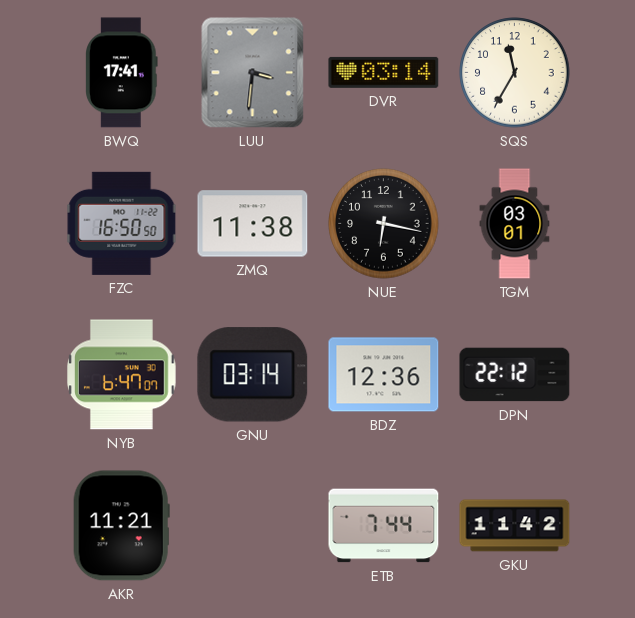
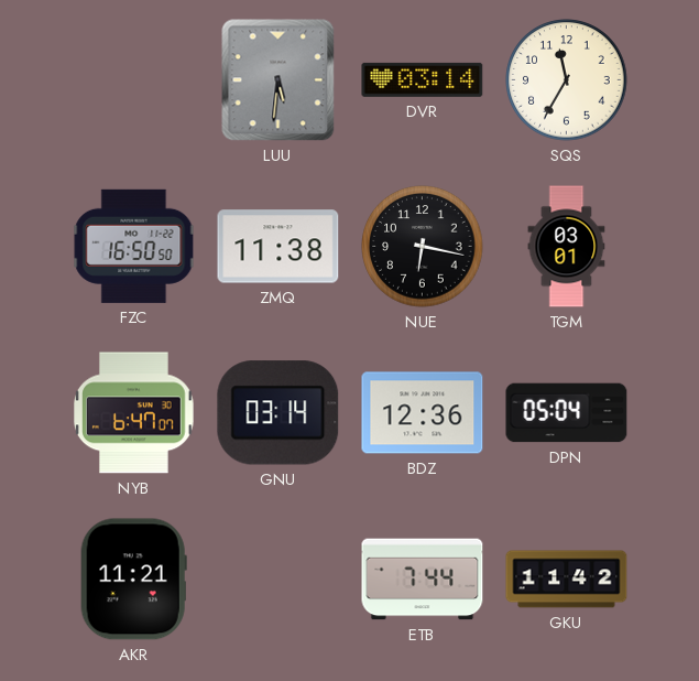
BWQ: 17:41 -> none (122, 73)
LUU: 3:31 -> 5:31 (278, 80)
DPN: 22:12 -> 05:04 (567, 413)
